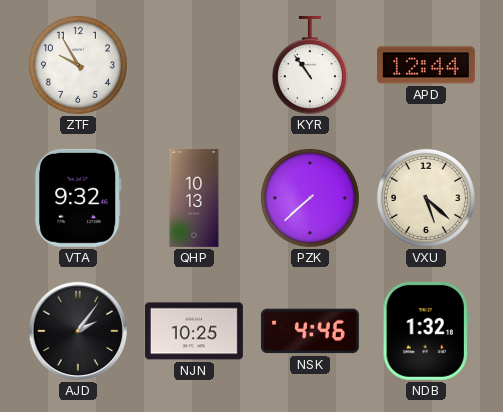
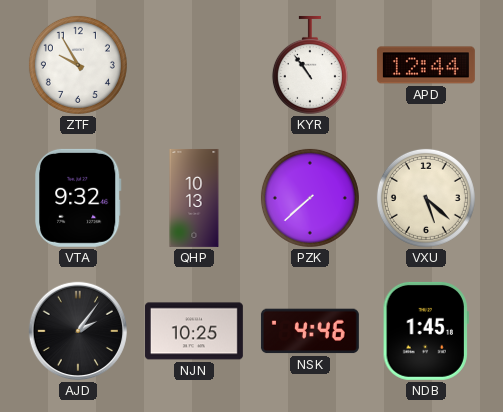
NDB: 1:32 -> 1:45 (426, 331)
